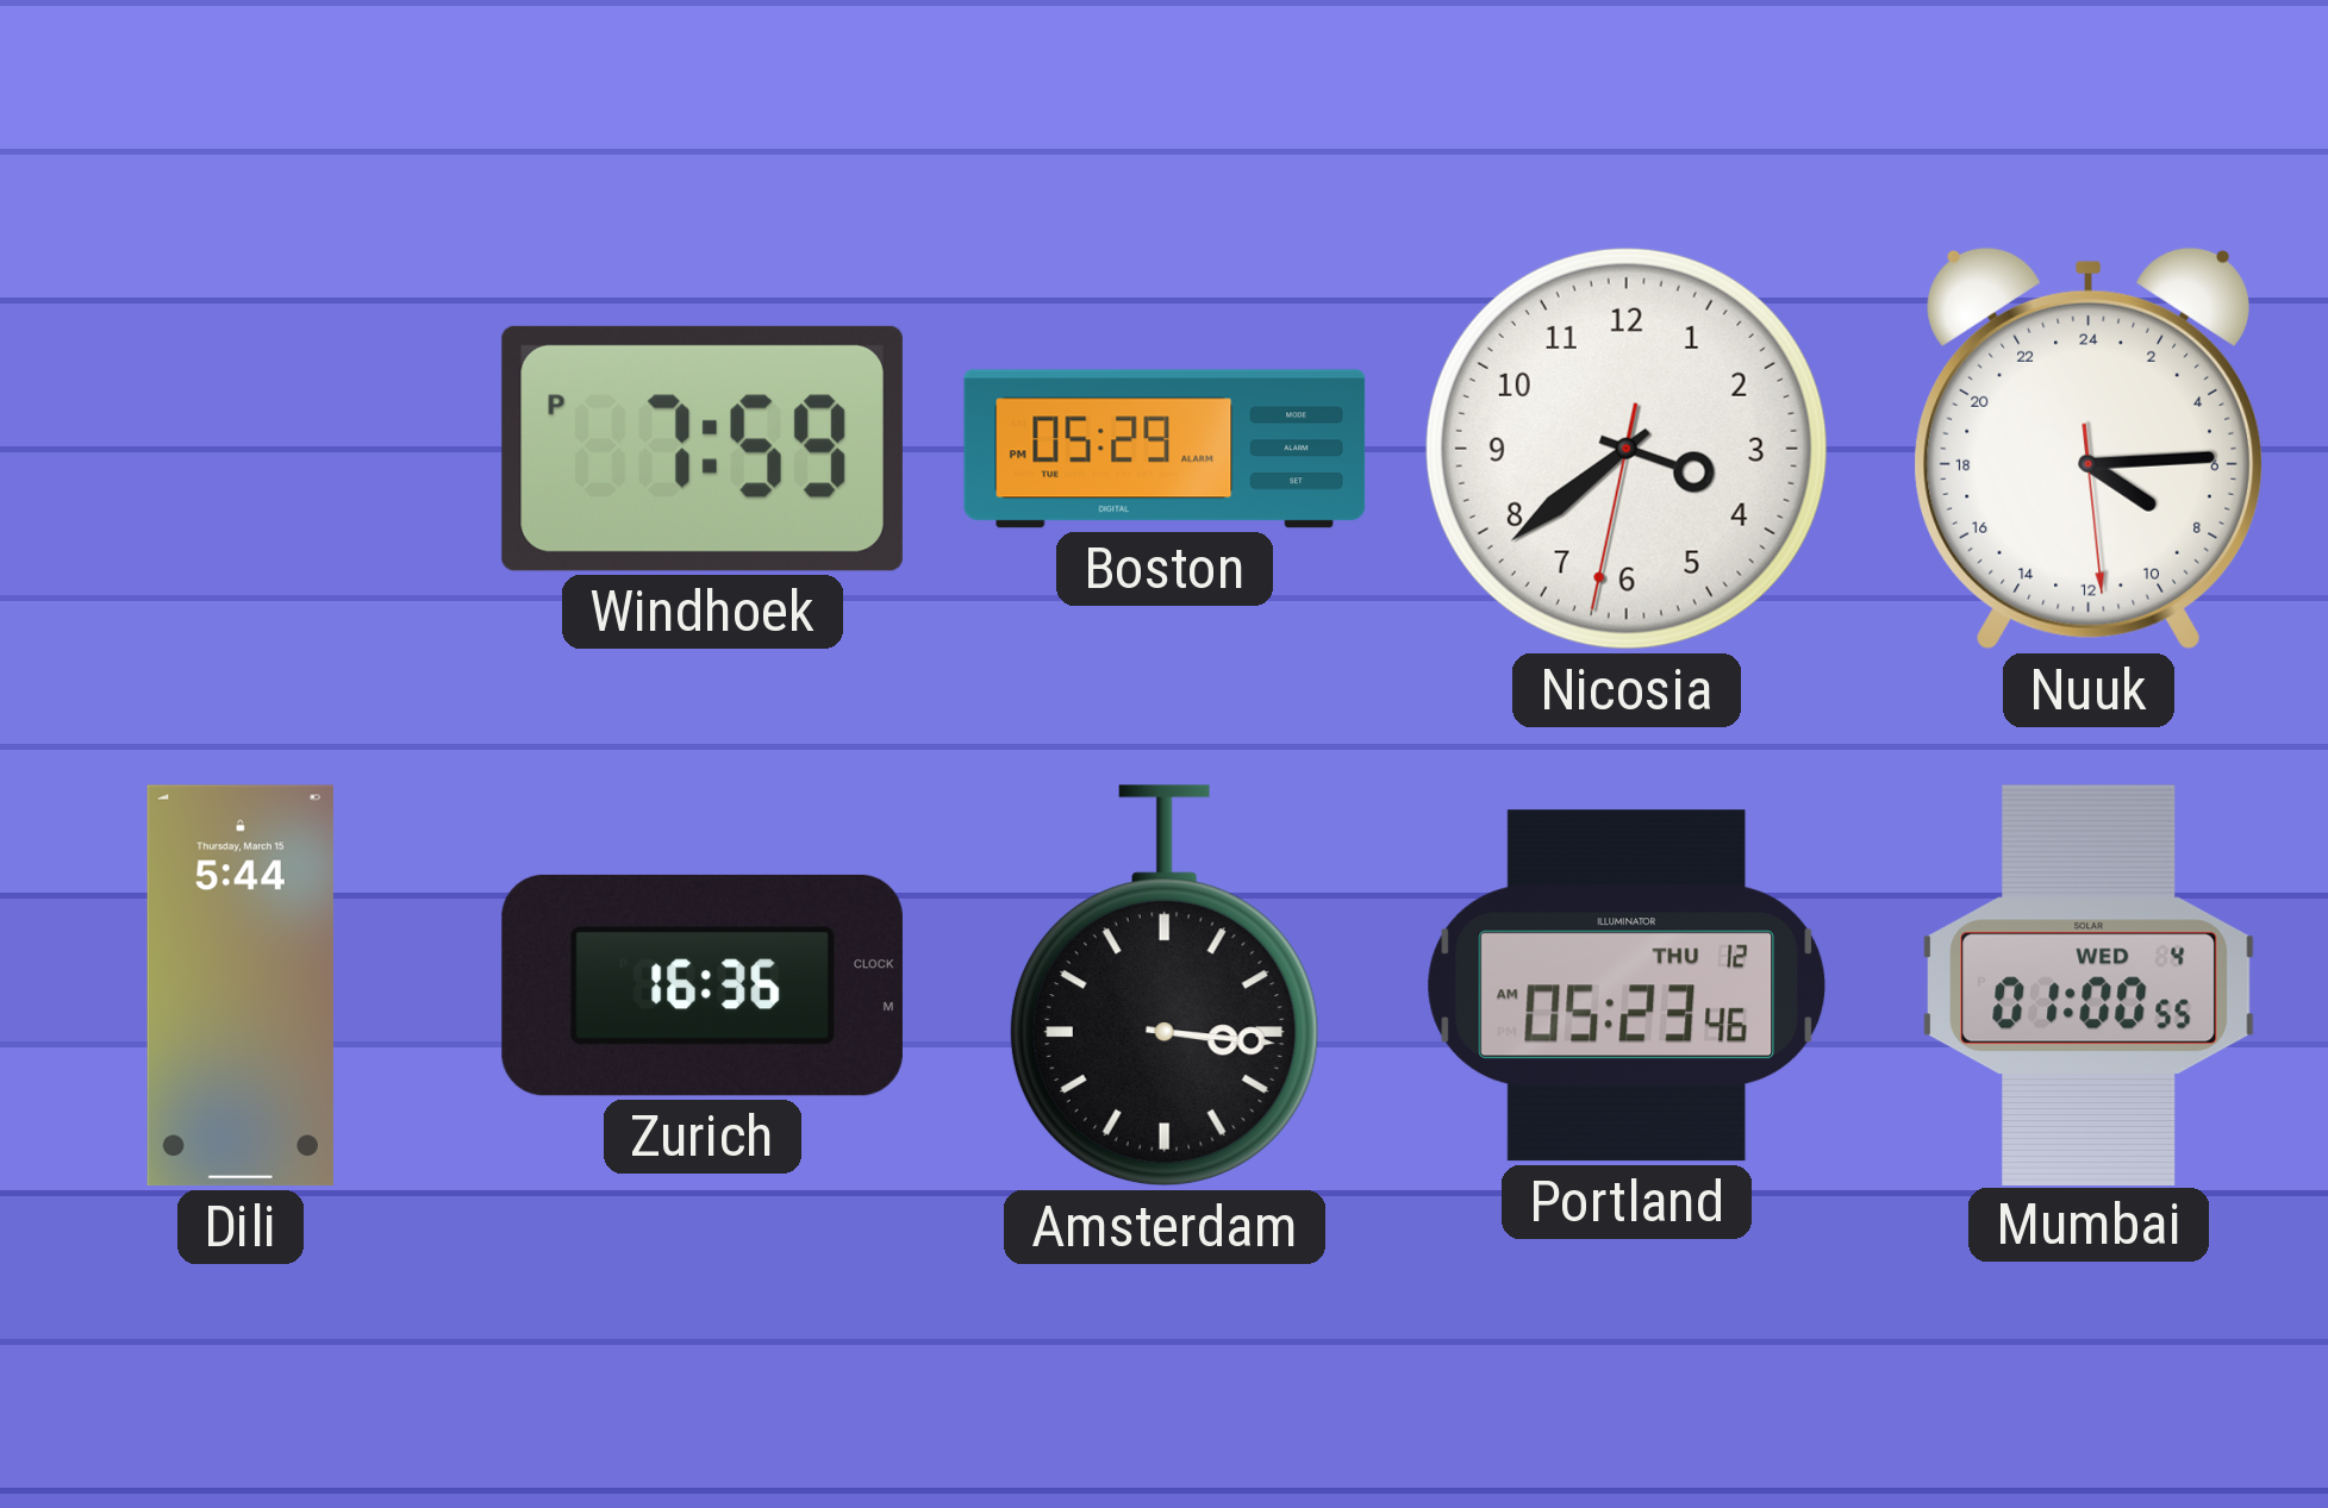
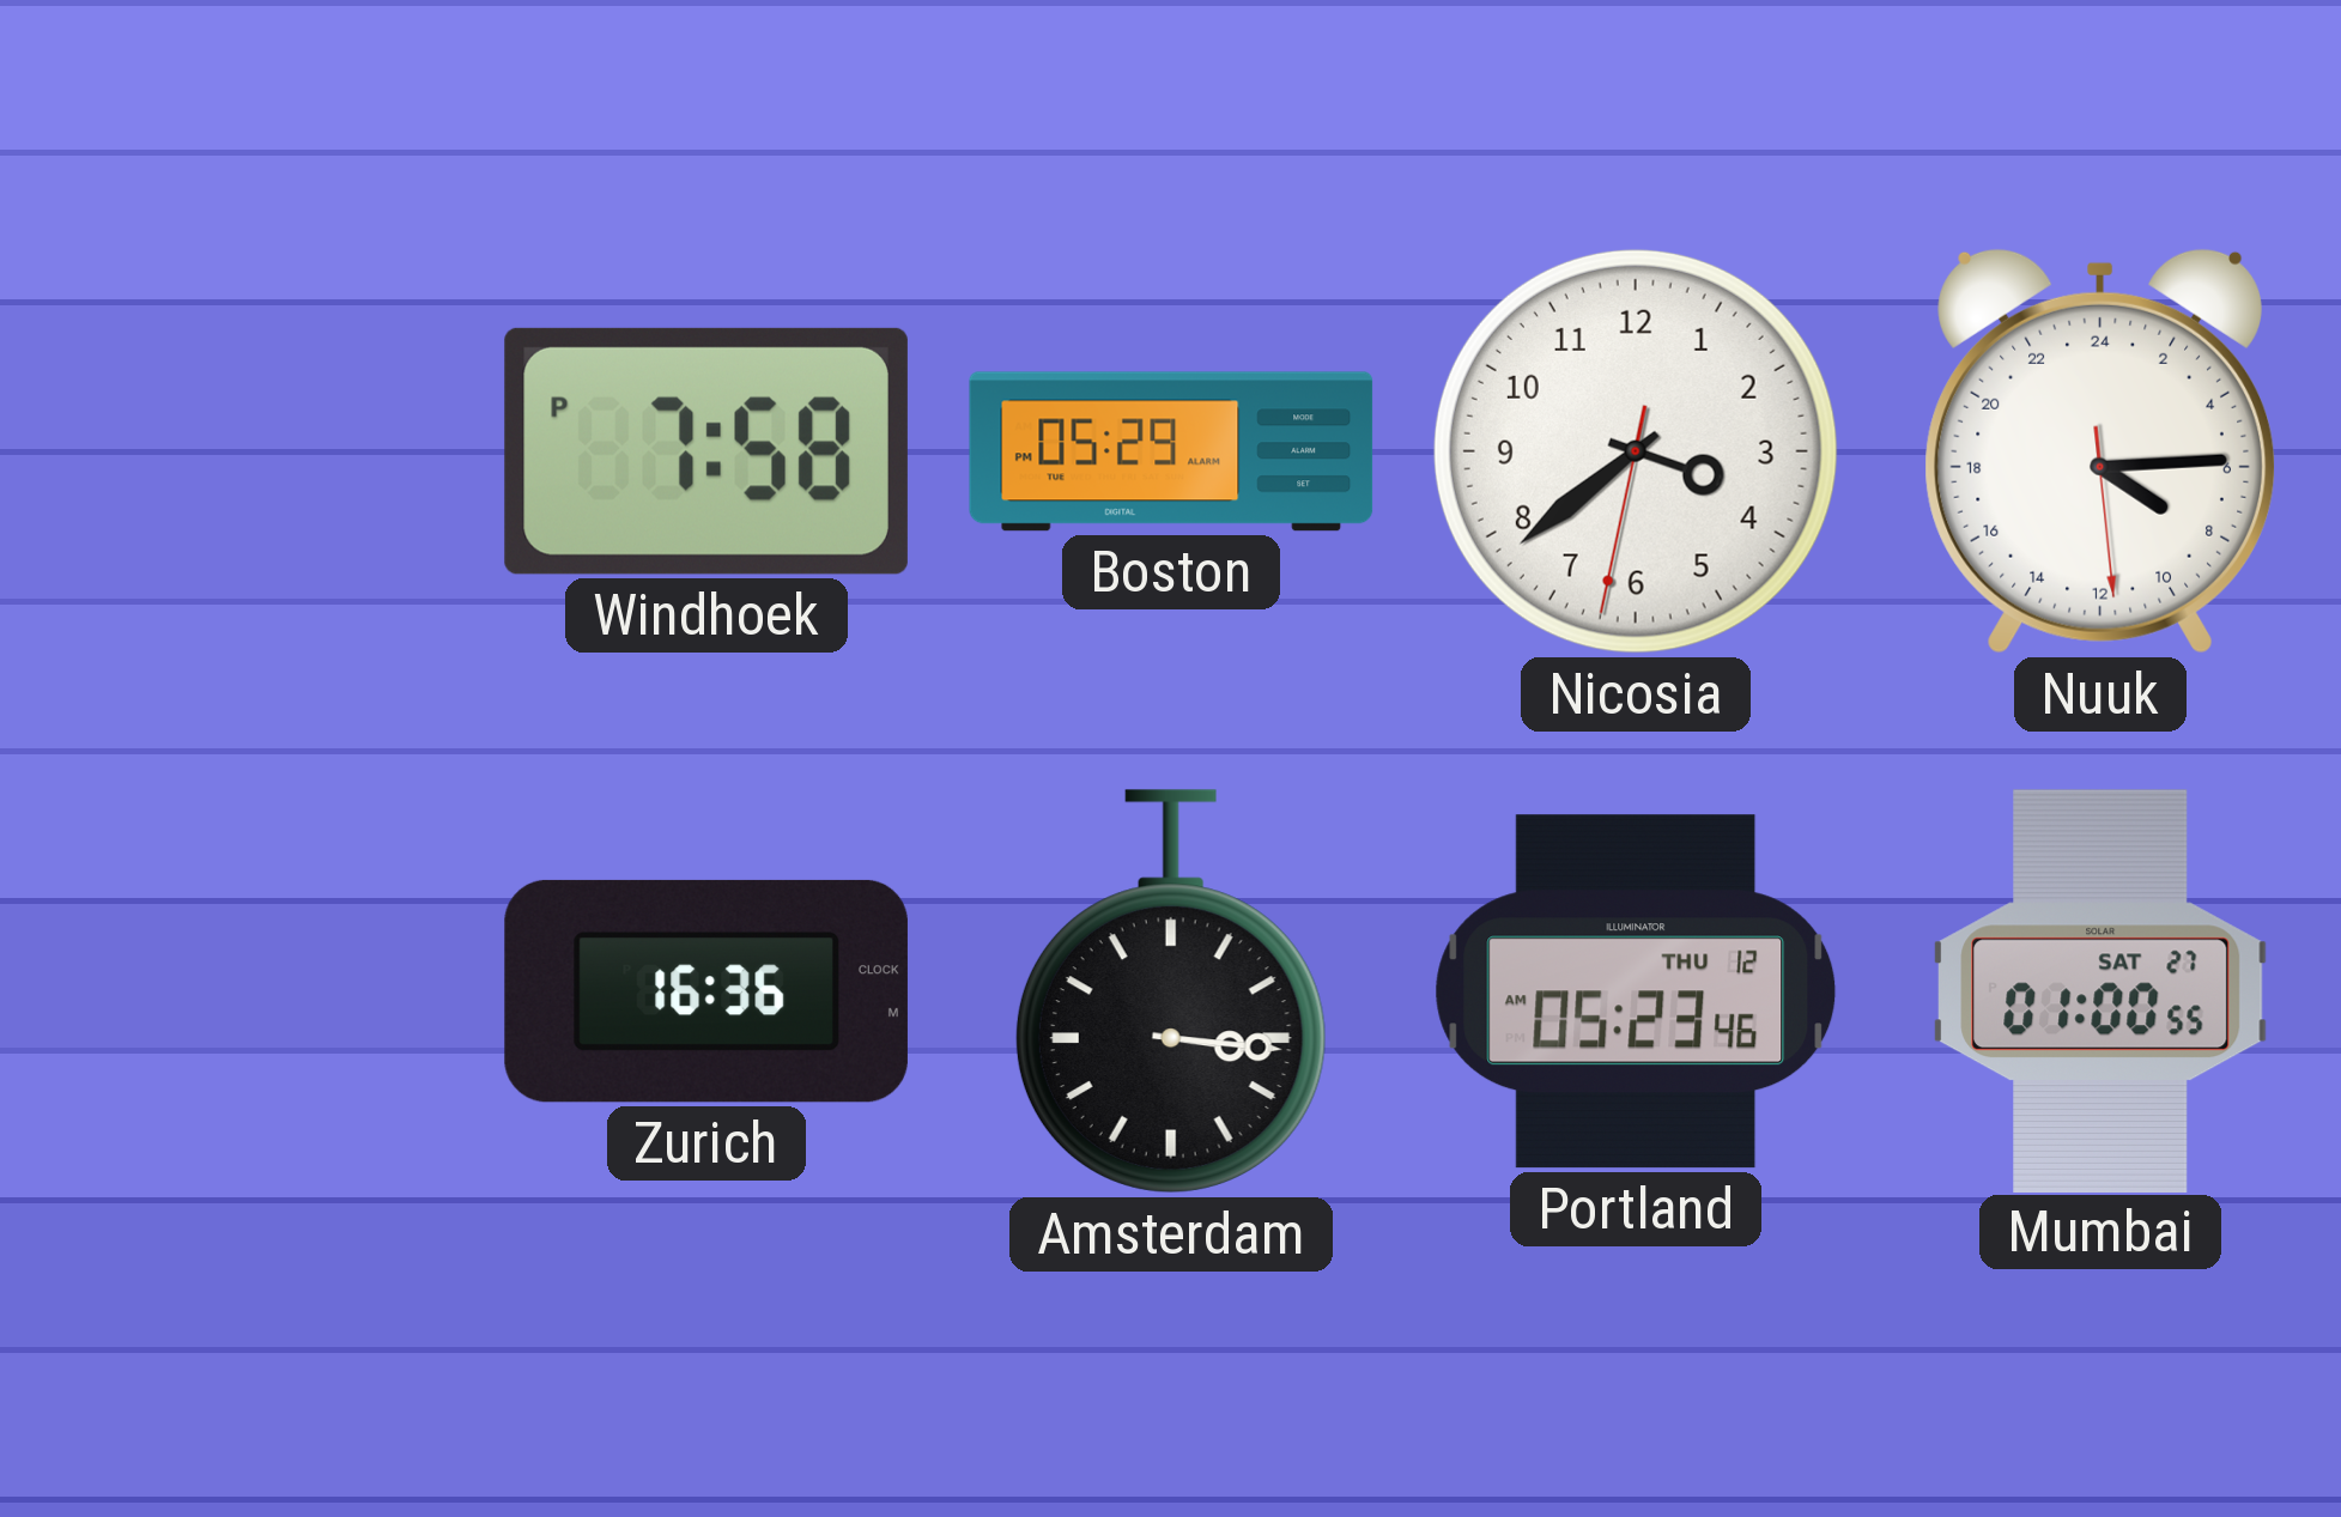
Windhoek: 7:59 -> 7:58 (706, 451)
Dili: 5:44 -> none (241, 985)
Mumbai date: WED 4 -> SAT 27 (2100, 990)
